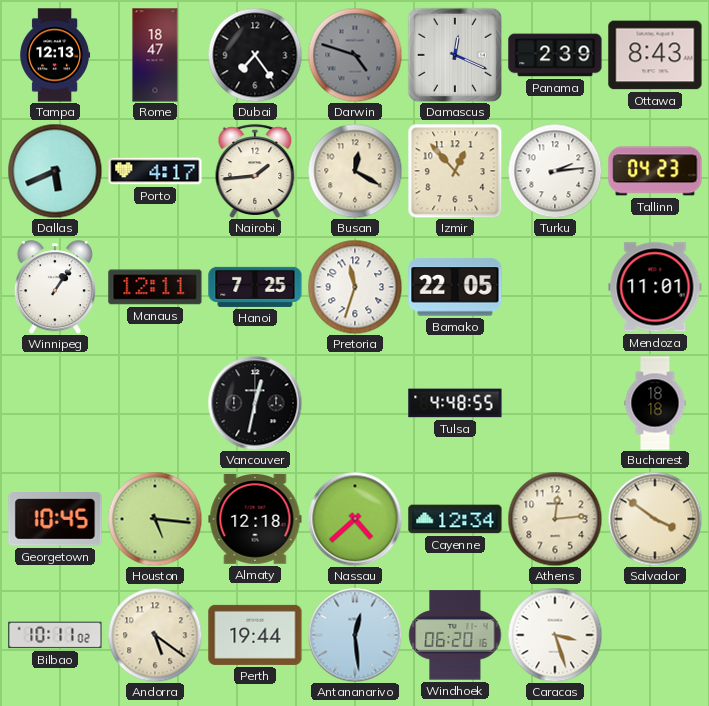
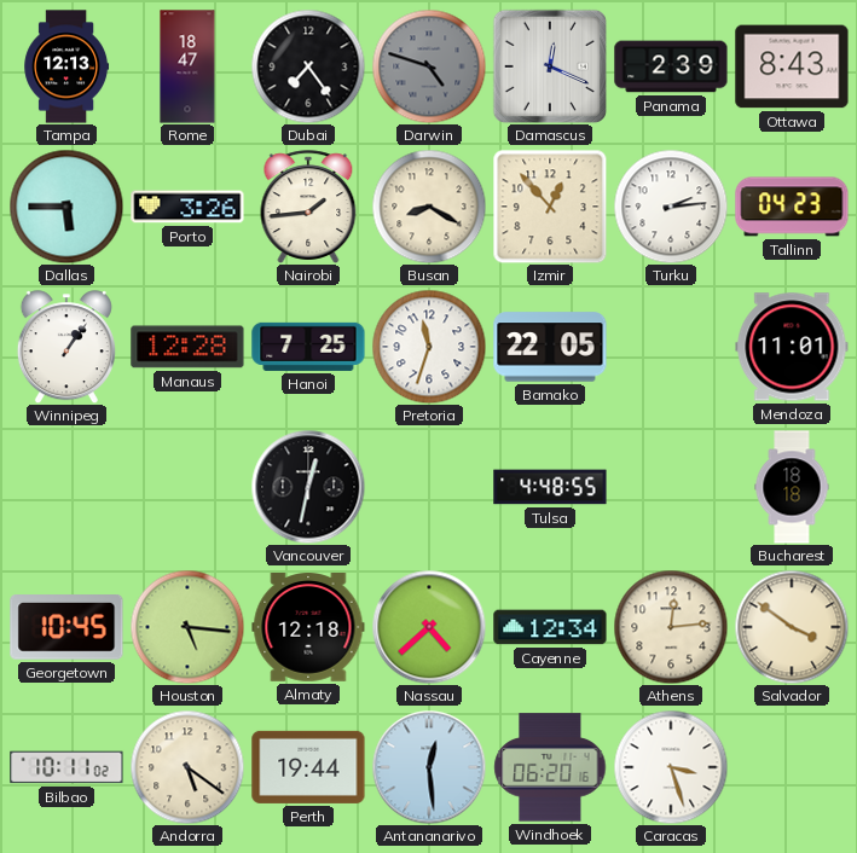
Dallas: 5:41 -> 5:45 (66, 207)
Porto: 4:17 -> 3:26 (187, 207)
Busan: 12:20 -> 8:20 (429, 207)
Manaus: 12:11 -> 12:28 (187, 347)
